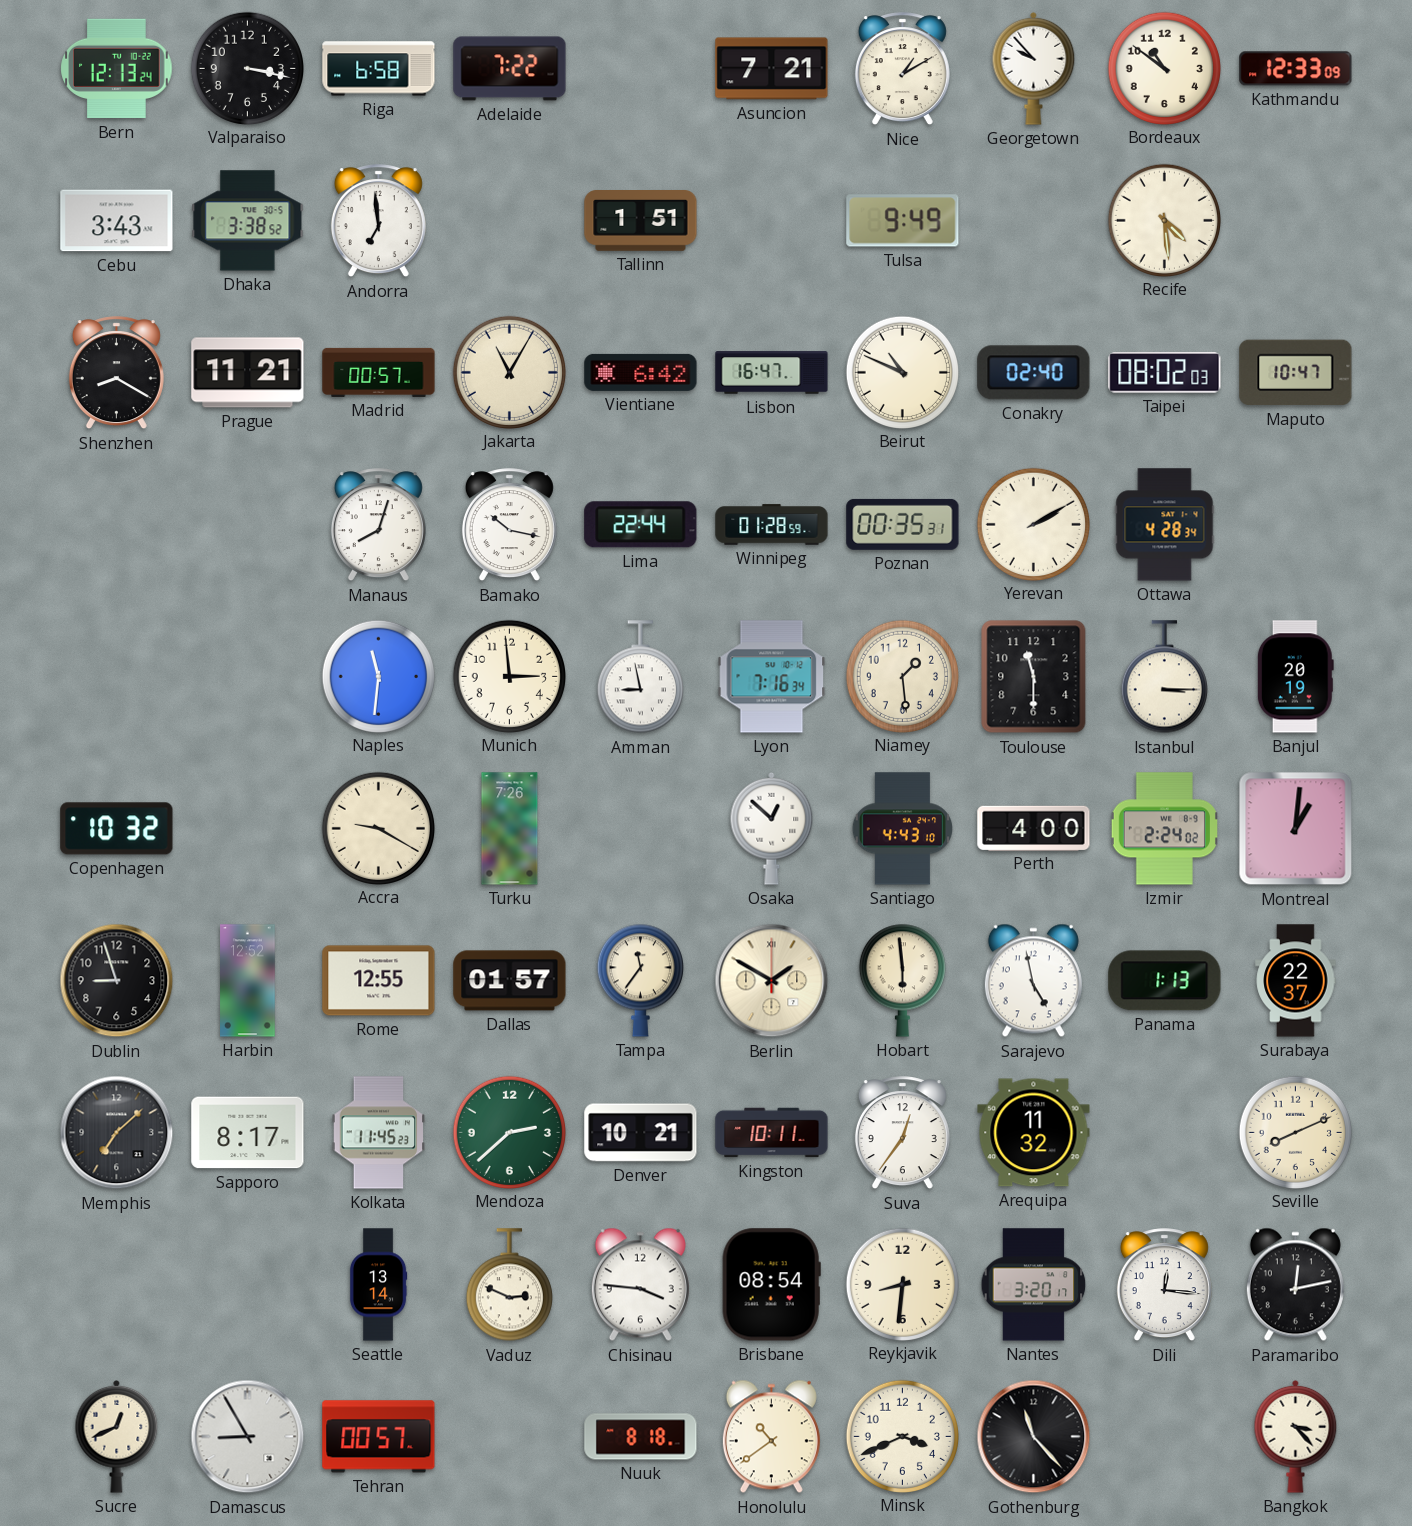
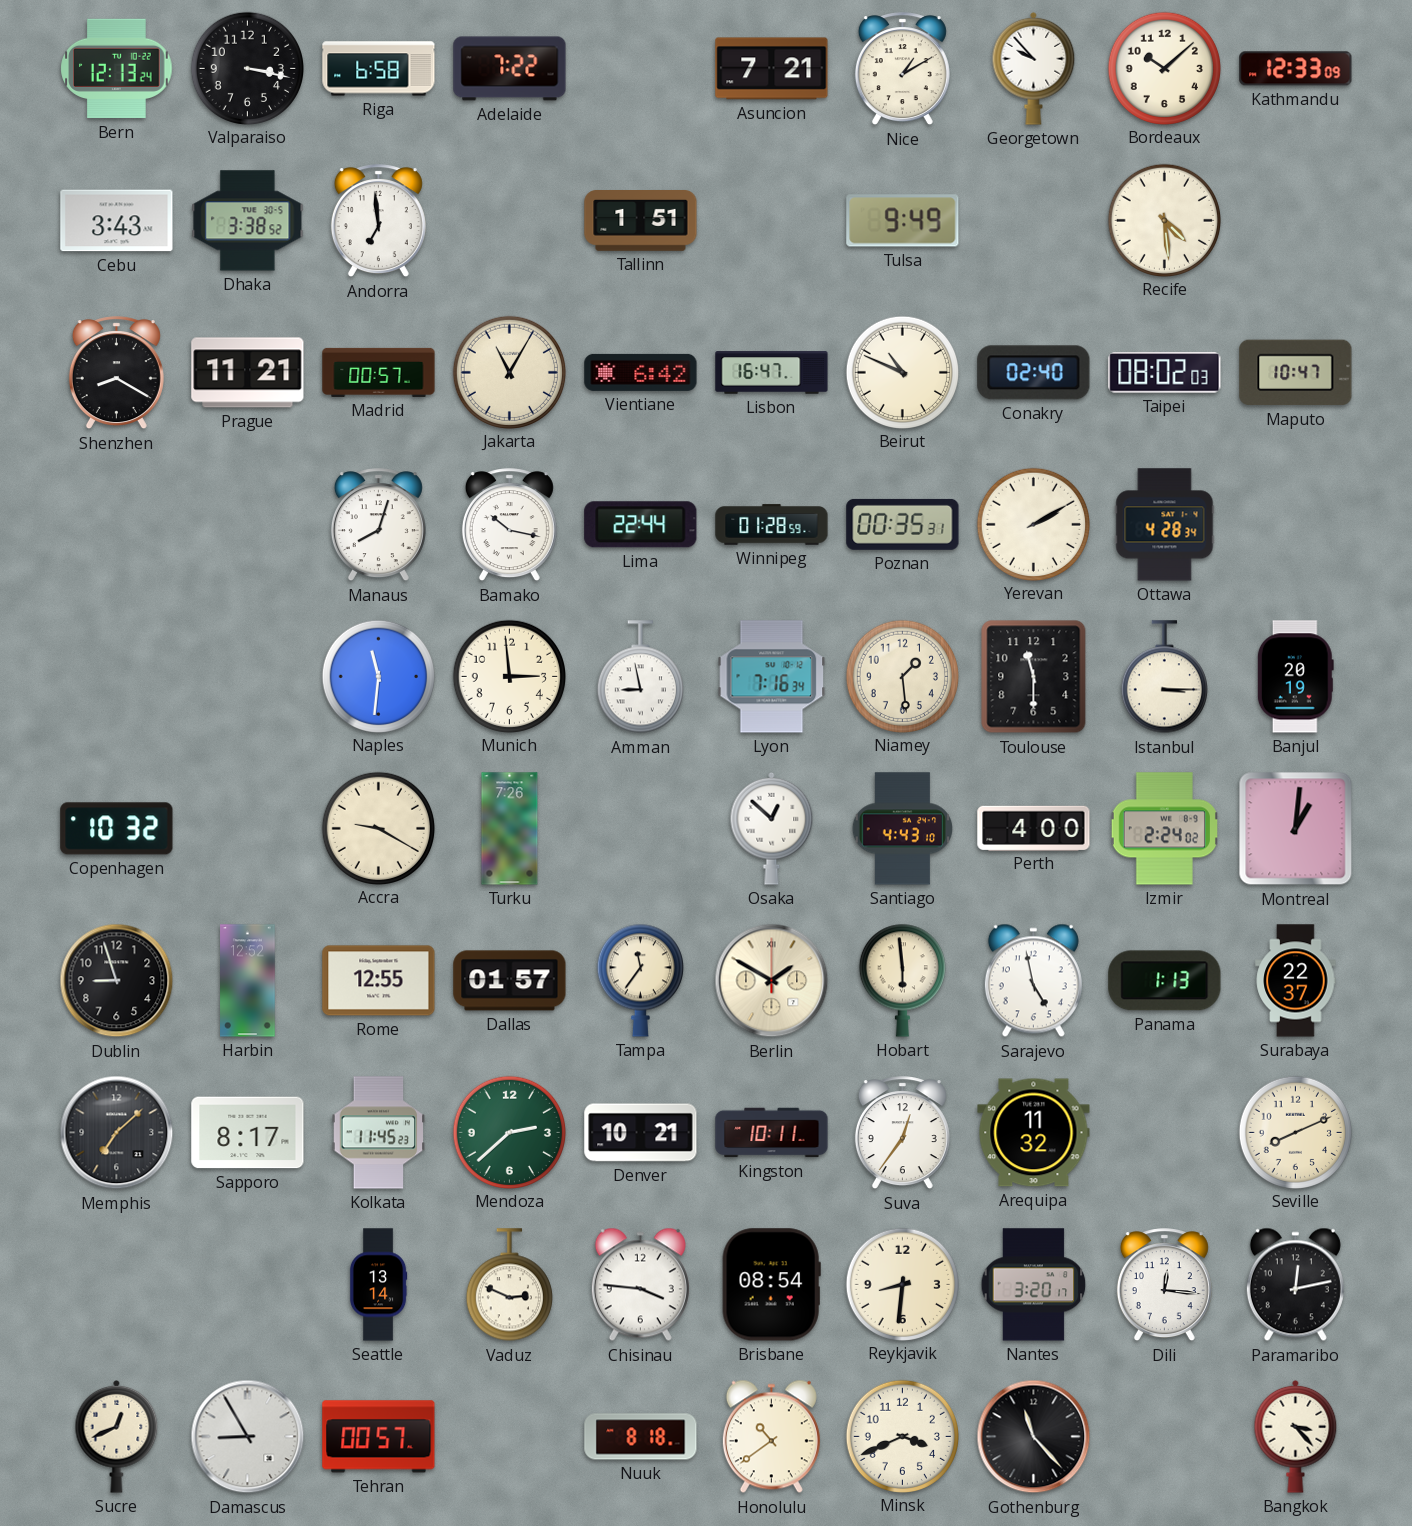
Bordeaux: 10:51 -> 10:08 (1164, 68)
